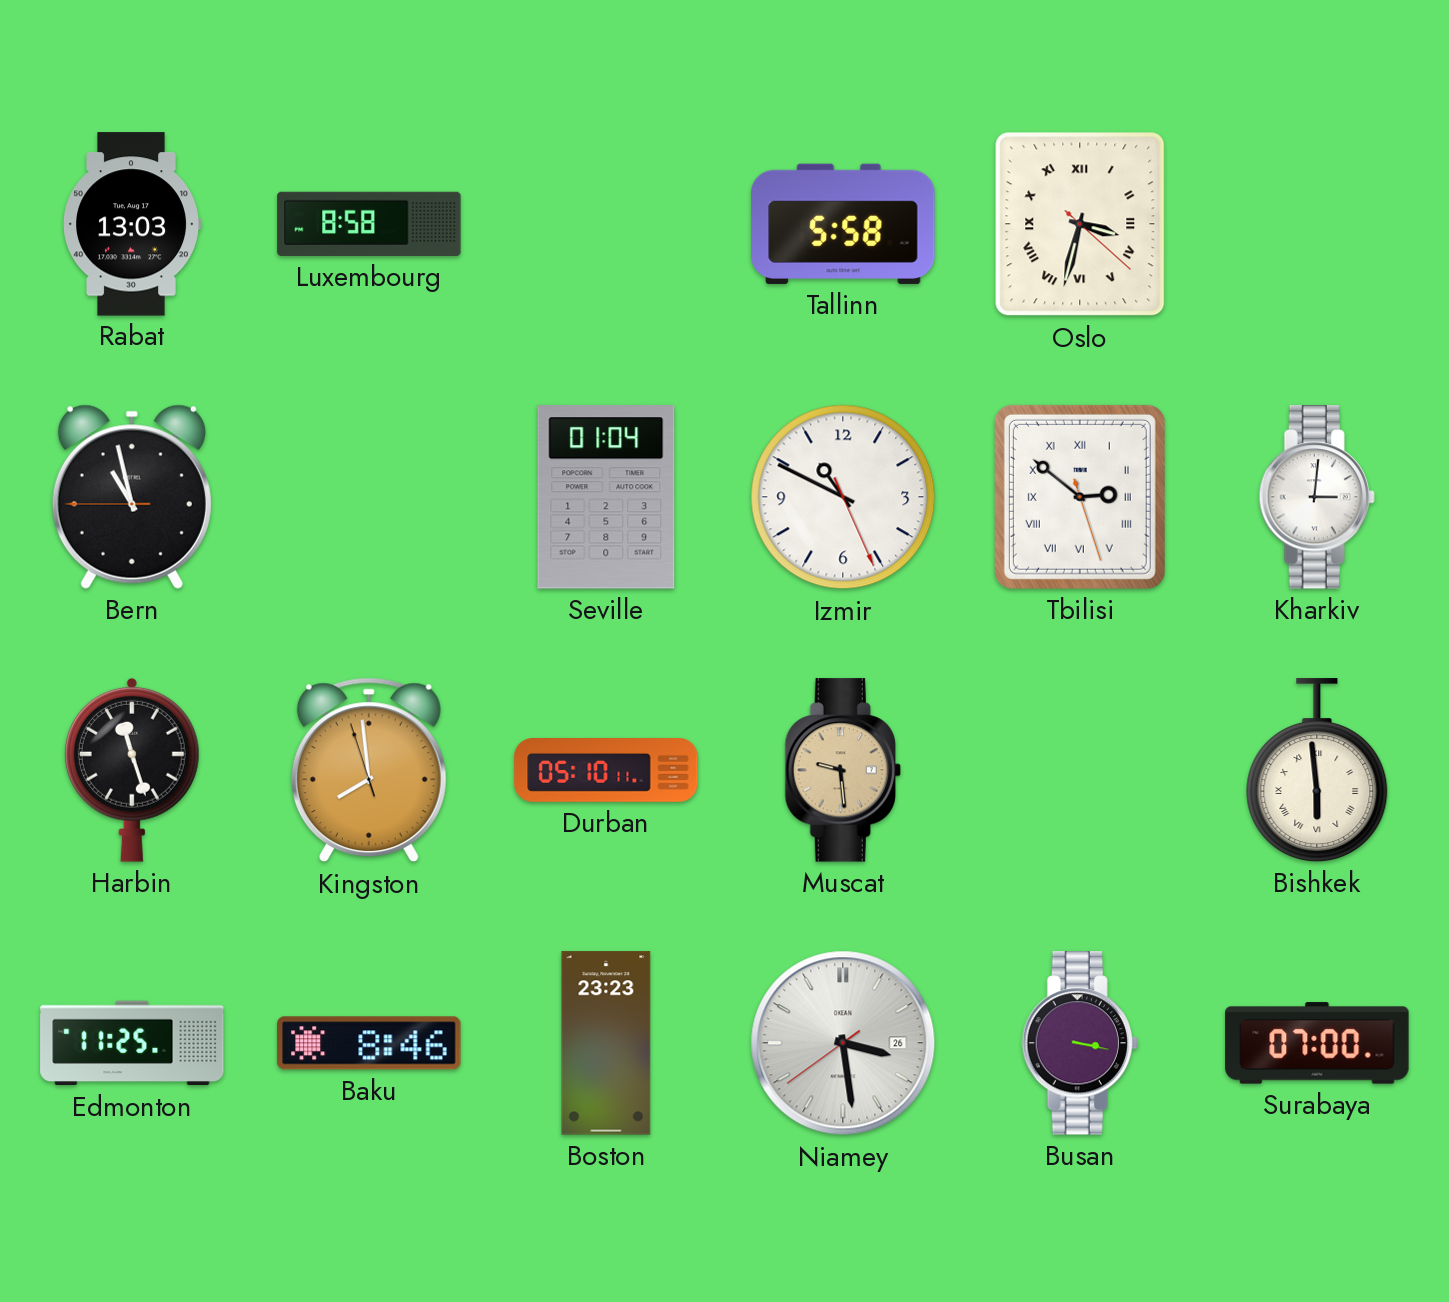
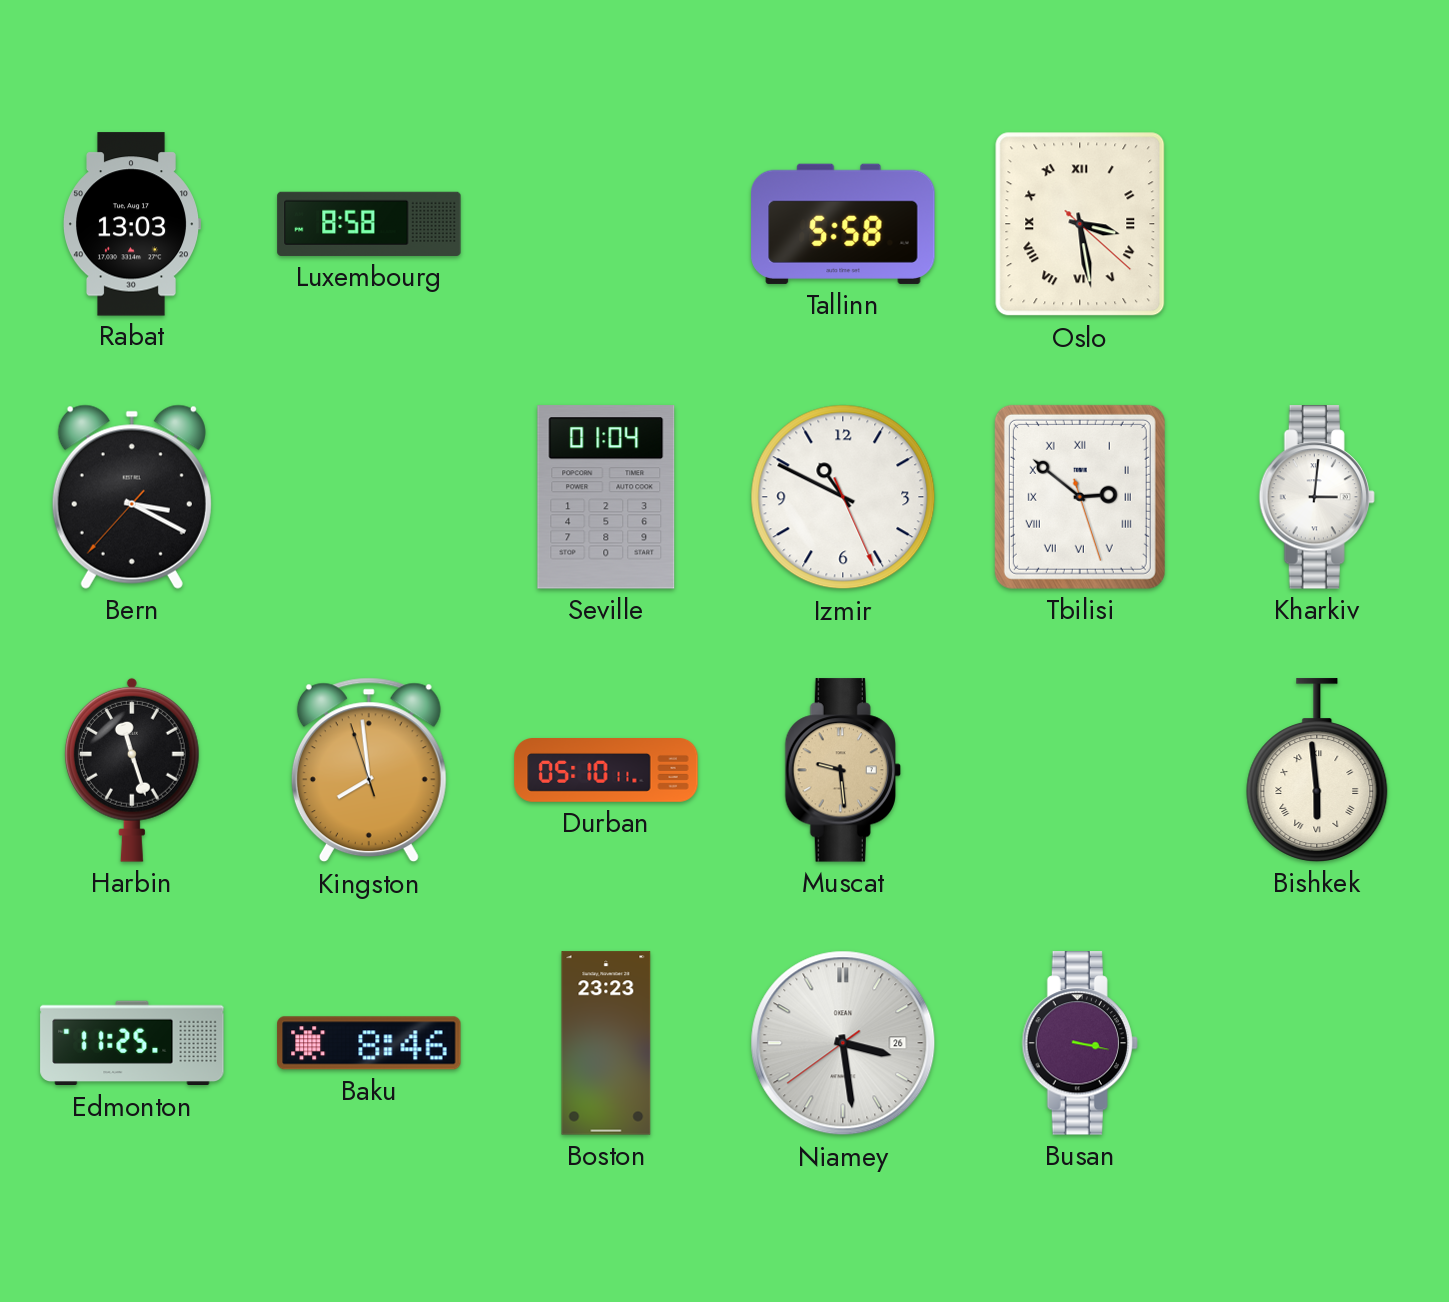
Oslo: 3:32 -> 3:28 (1080, 224)
Bern: 10:57 -> 3:19 (132, 497)
Surabaya: 07:00 -> none (1317, 1043)
